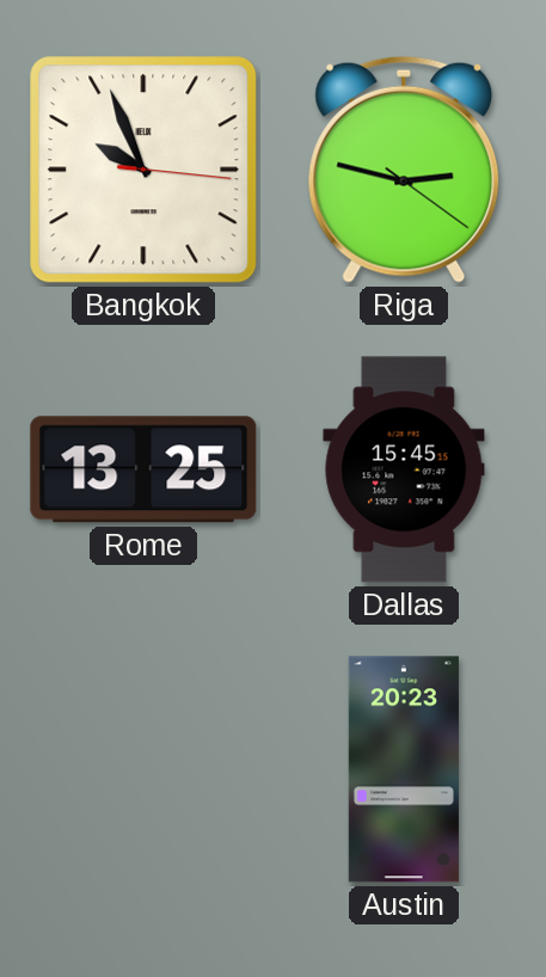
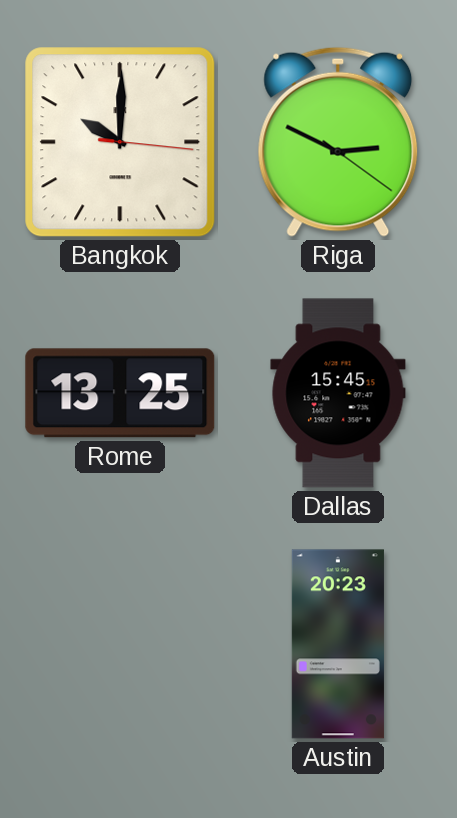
Bangkok: 9:56 -> 10:00 (120, 142)
Riga: 2:47 -> 2:49 (338, 142)
